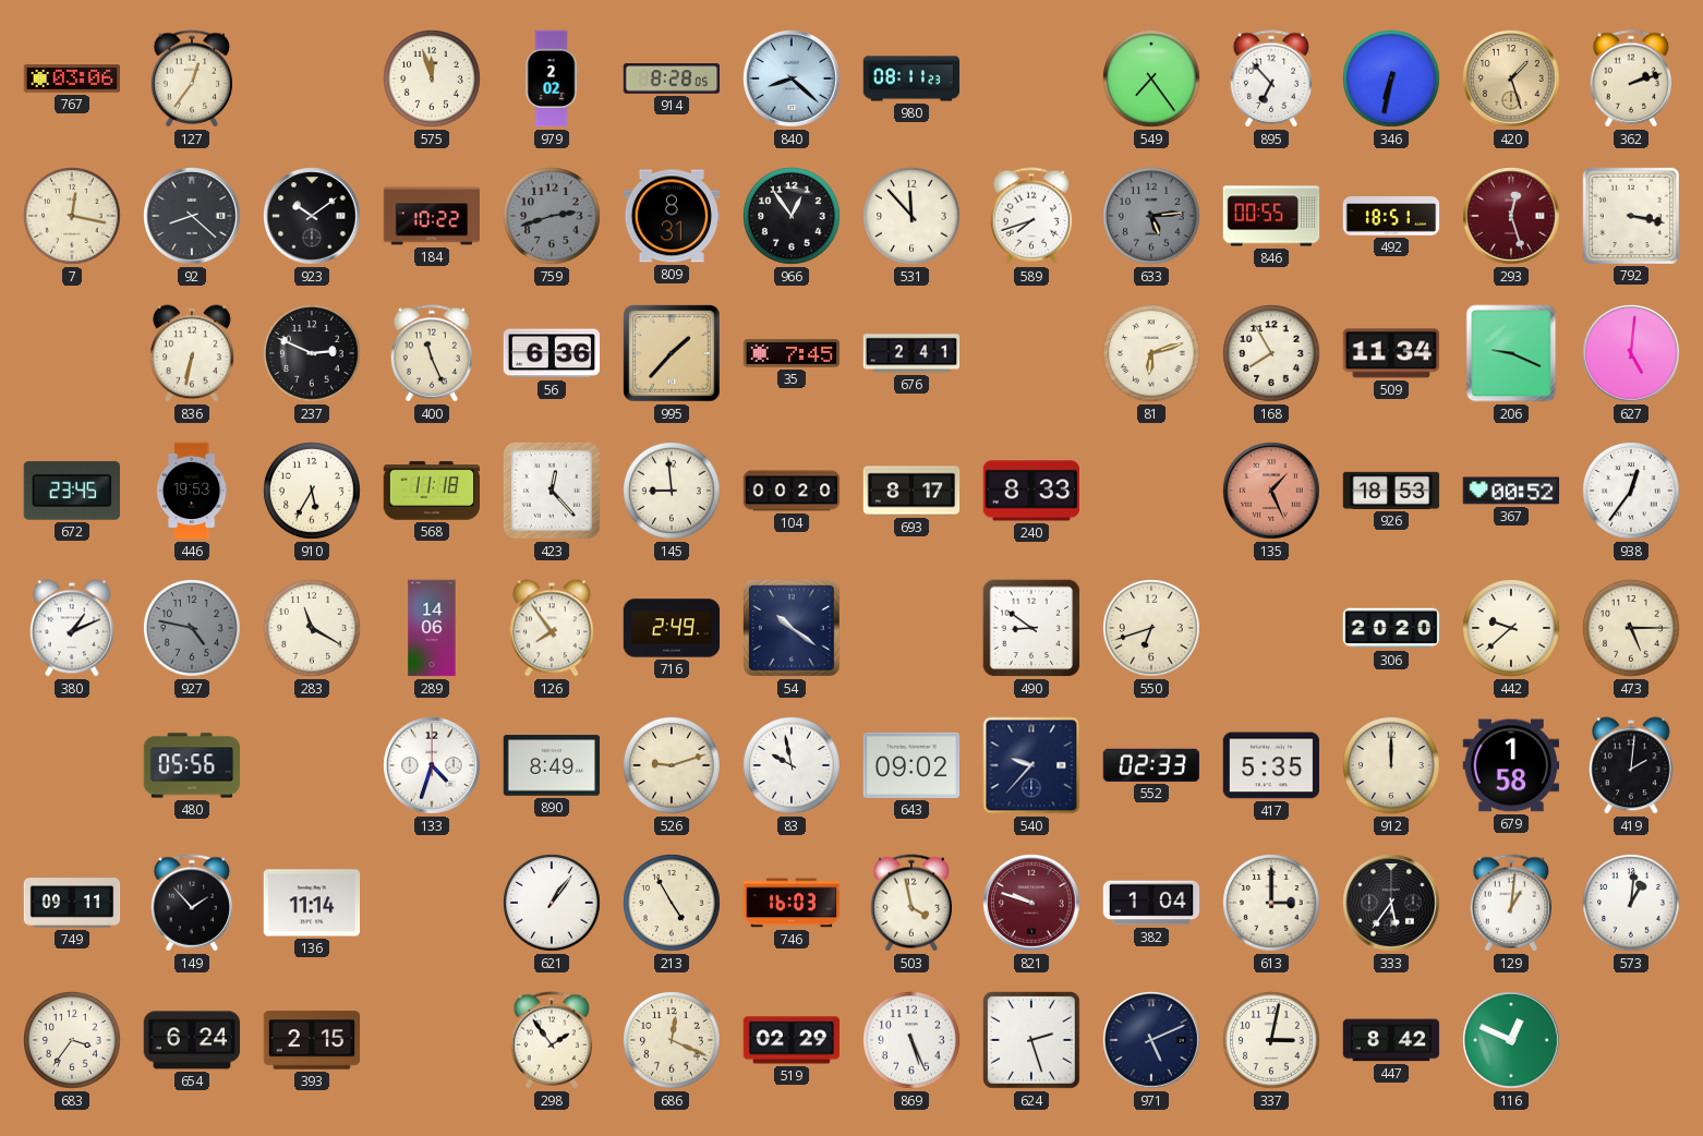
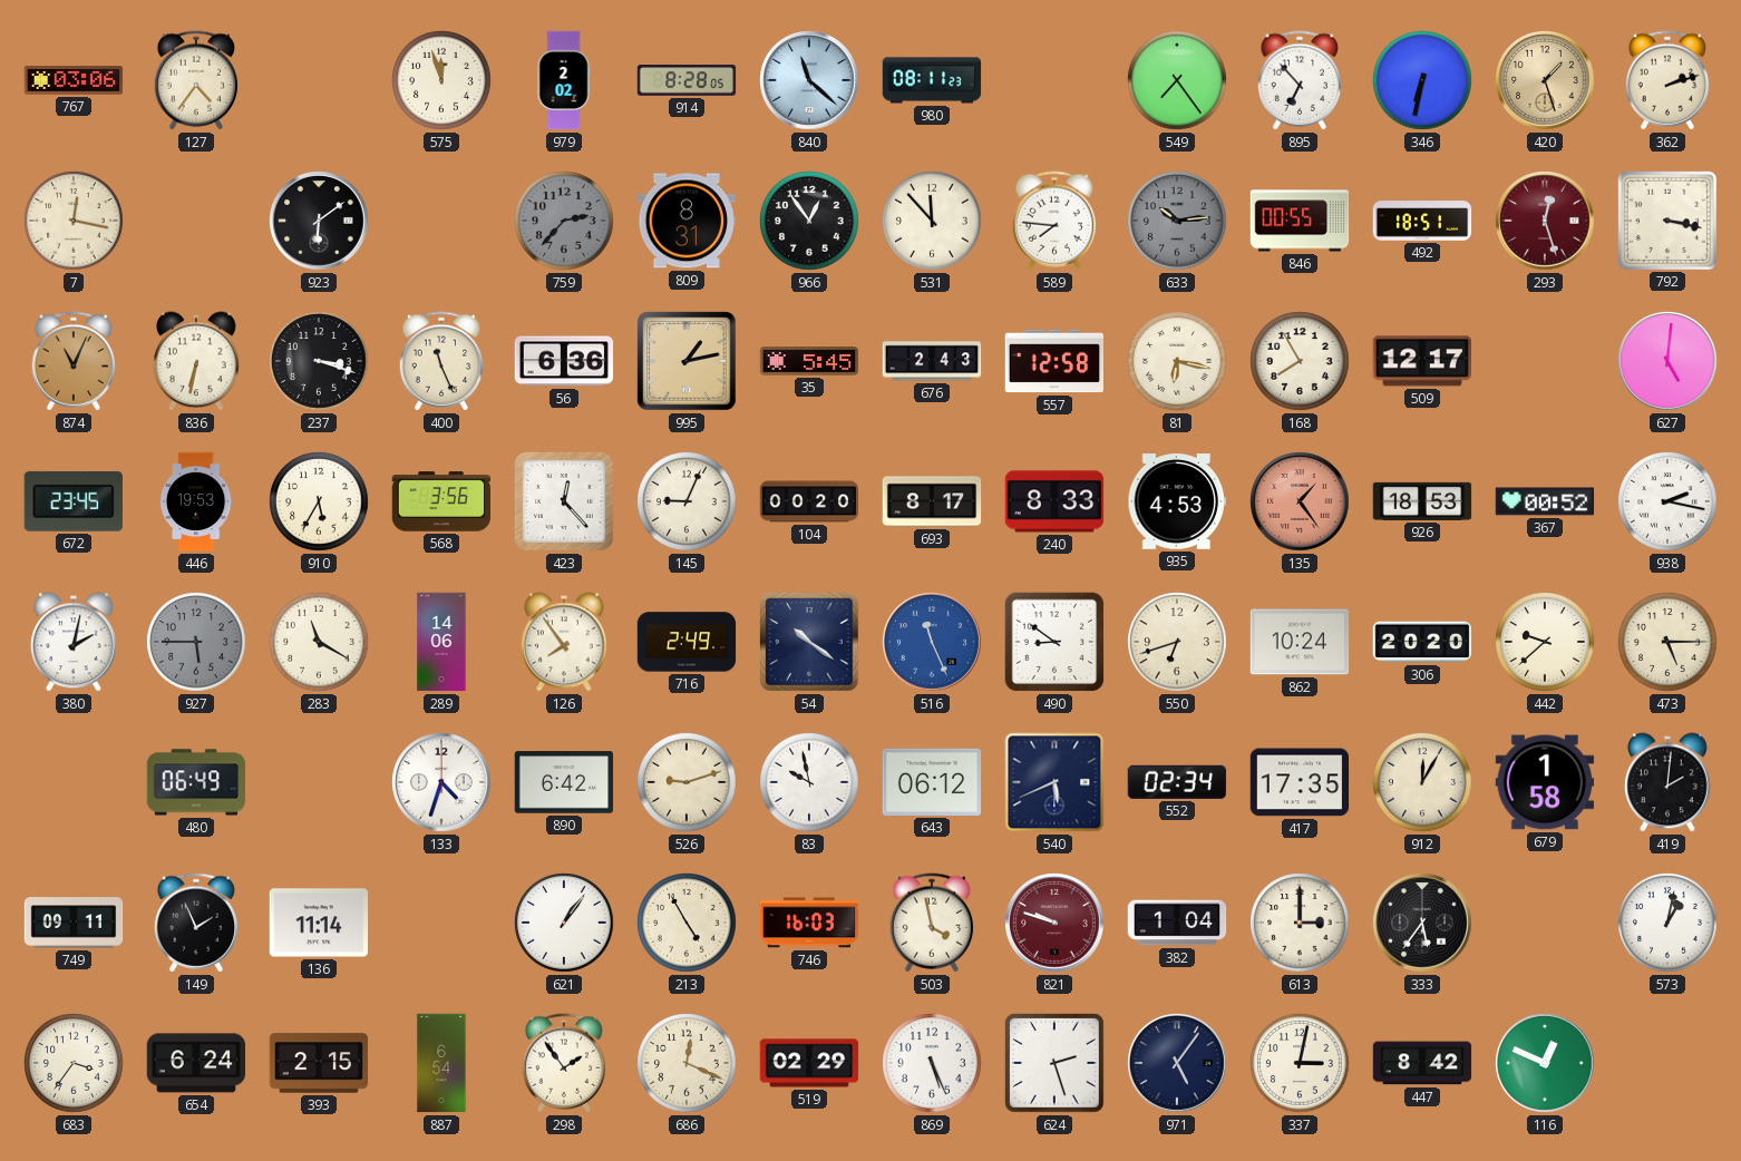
127: 12:36 -> 4:36 (196, 80)
840: 8:22 -> 11:22 (809, 80)
92: 8:22 -> none (192, 216)
923: 10:09 -> 6:09 (319, 221)
184: 10:22 -> none (432, 216)
759: 2:42 -> 2:37 (564, 221)
589: 7:42 -> 7:46 (1054, 221)
633: 5:14 -> 10:14 (1177, 221)
874: none -> 11:04 (74, 361)
237: 2:49 -> 3:18 (319, 361)
995: 1:37 -> 1:13 (687, 361)
35: 7:45 -> 5:45 (809, 361)
676: 2:41 -> 2:43 (932, 361)
557: none -> 12:58 (1054, 361)
81: 6:12 -> 6:17 (1177, 361)
509: 11:34 -> 12:17 (1422, 361)
206: 9:19 -> none (1511, 353)
568: 11:18 -> 3:56 (441, 501)
145: 8:59 -> 9:04 (687, 501)
935: none -> 4:53 (1177, 501)
135: 1:26 -> 1:24 (1300, 501)
938: 12:36 -> 2:17 (1667, 501)
380: 1:11 -> 2:02 (74, 642)
927: 4:47 -> 5:45 (196, 642)
516: none -> 11:26 (932, 642)
862: none -> 10:24 (1300, 642)
480: 05:56 -> 06:49 (196, 782)
890: 8:49 -> 6:42 (564, 782)
643: 09:02 -> 06:12 (932, 782)
540: 9:37 -> 5:41 (1054, 782)
552: 02:33 -> 02:34 (1177, 782)
417: 5:35 -> 17:35 (1300, 782)
912: 12:00 -> 12:05 (1422, 782)
149: 1:53 -> 1:56 (196, 923)
129: 1:01 -> none (1511, 903)
573: 1:01 -> 1:02 (1667, 923)
887: none -> 6:54 (441, 1063)
971: 5:11 -> 5:06 (1177, 1063)
